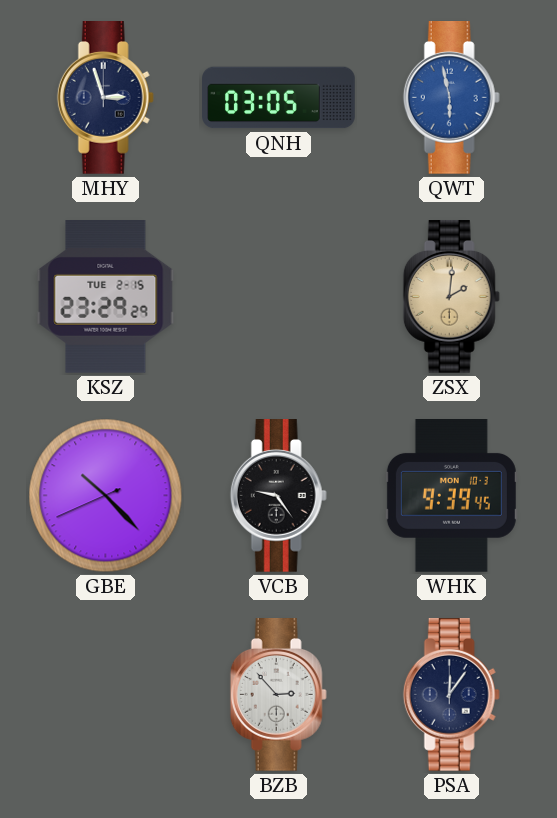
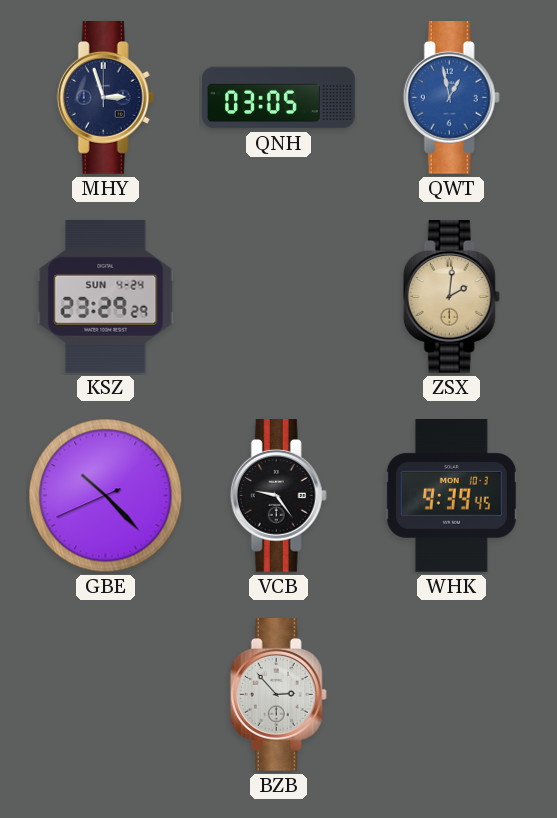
QWT: 5:58 -> 12:58 (451, 98)
KSZ date: TUE 2-15 -> SUN 4-24 (106, 297)
PSA: 12:06 -> none (451, 695)
